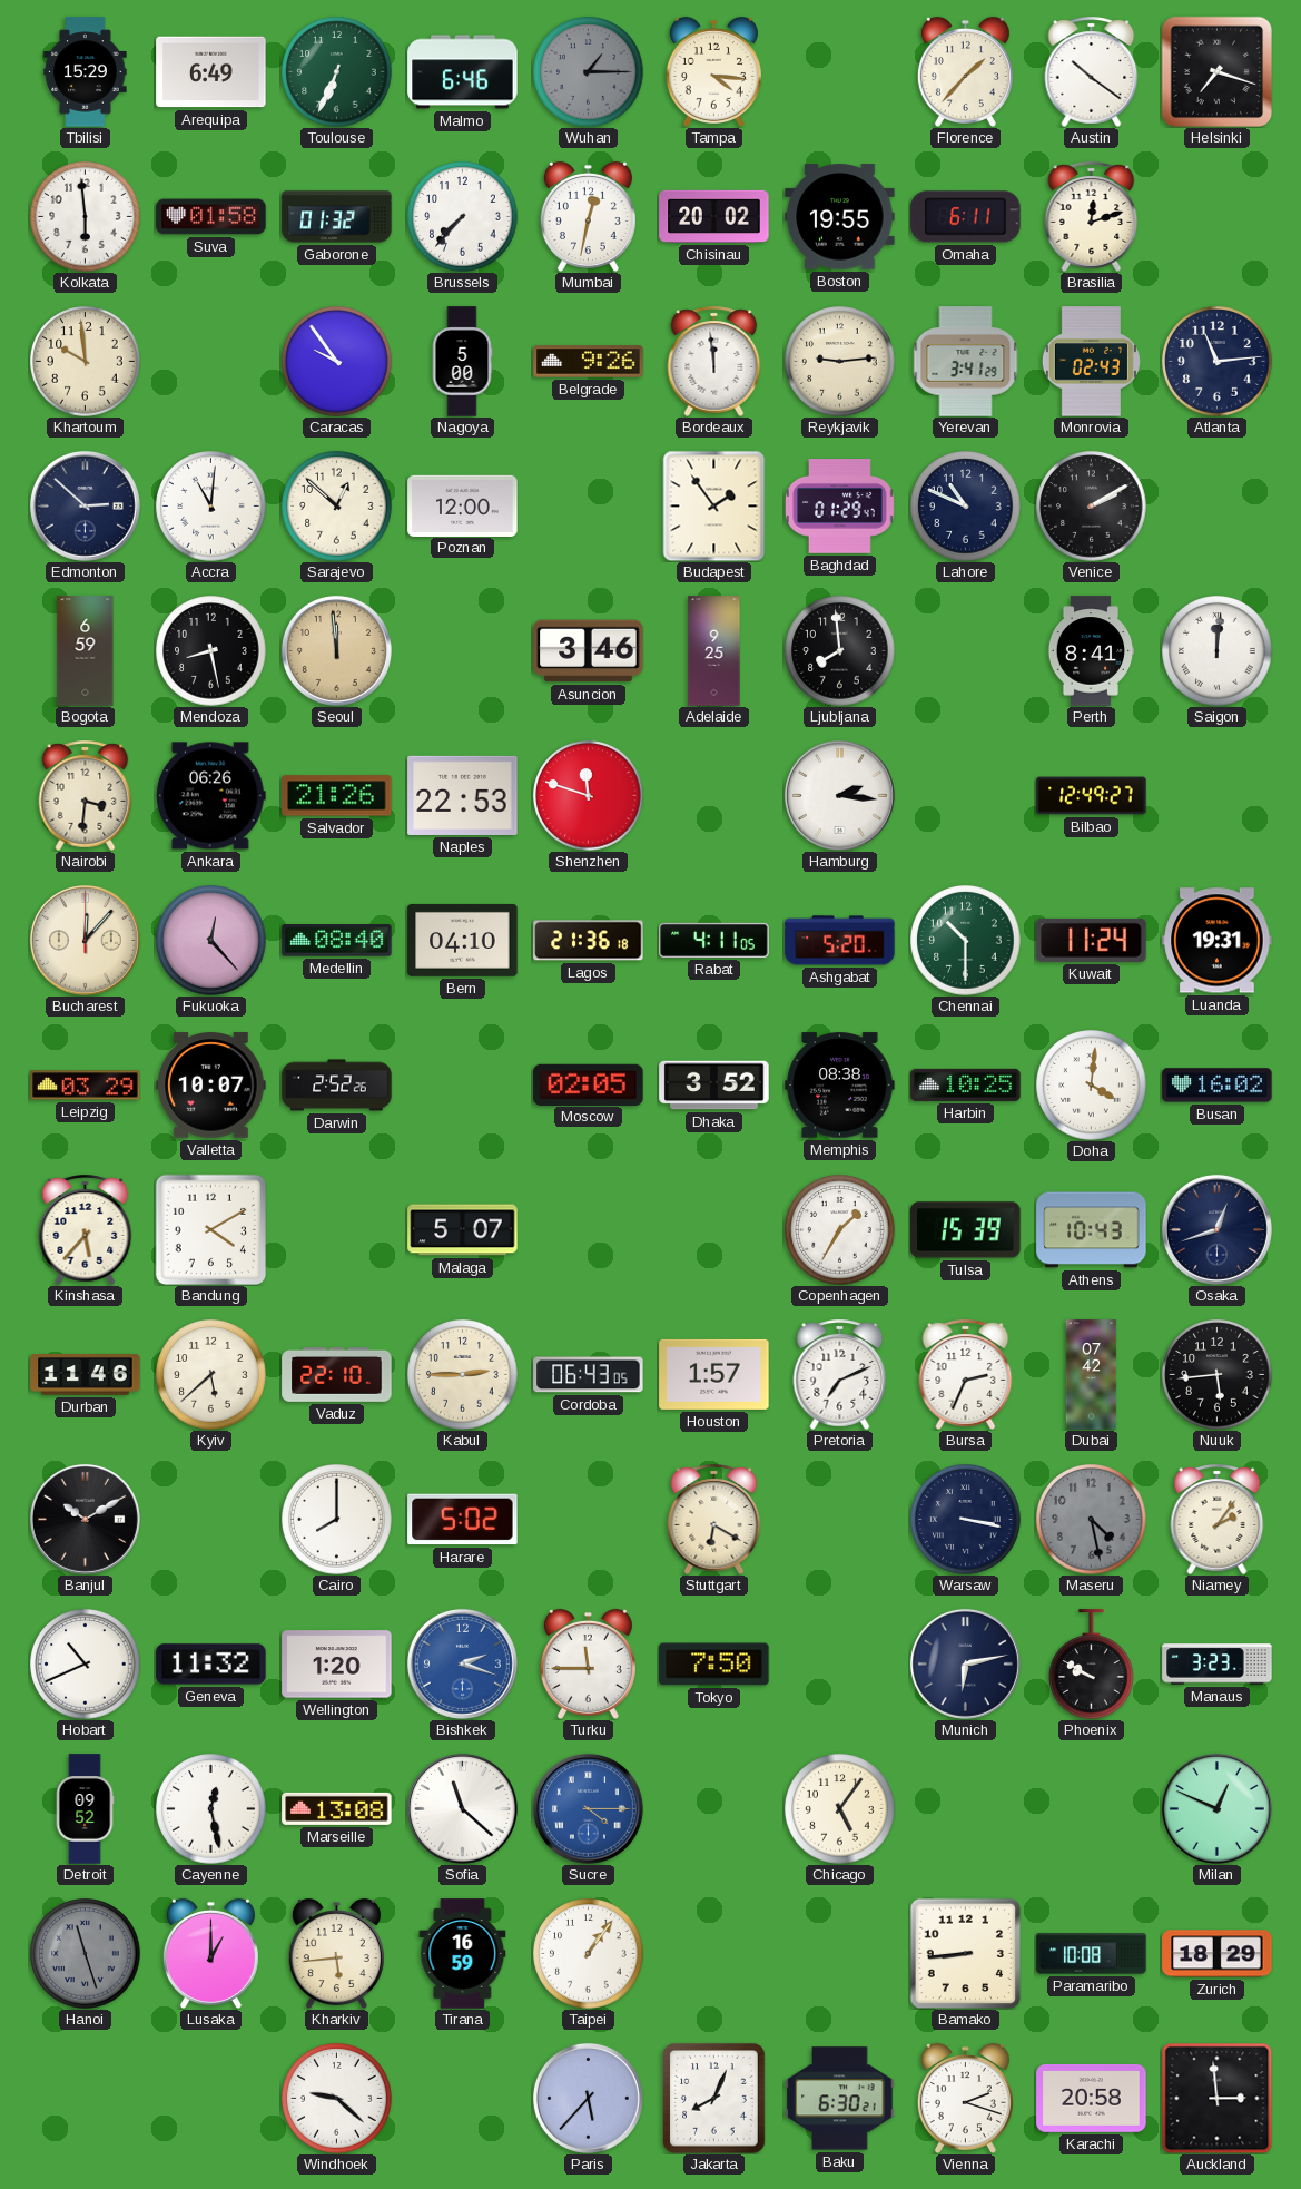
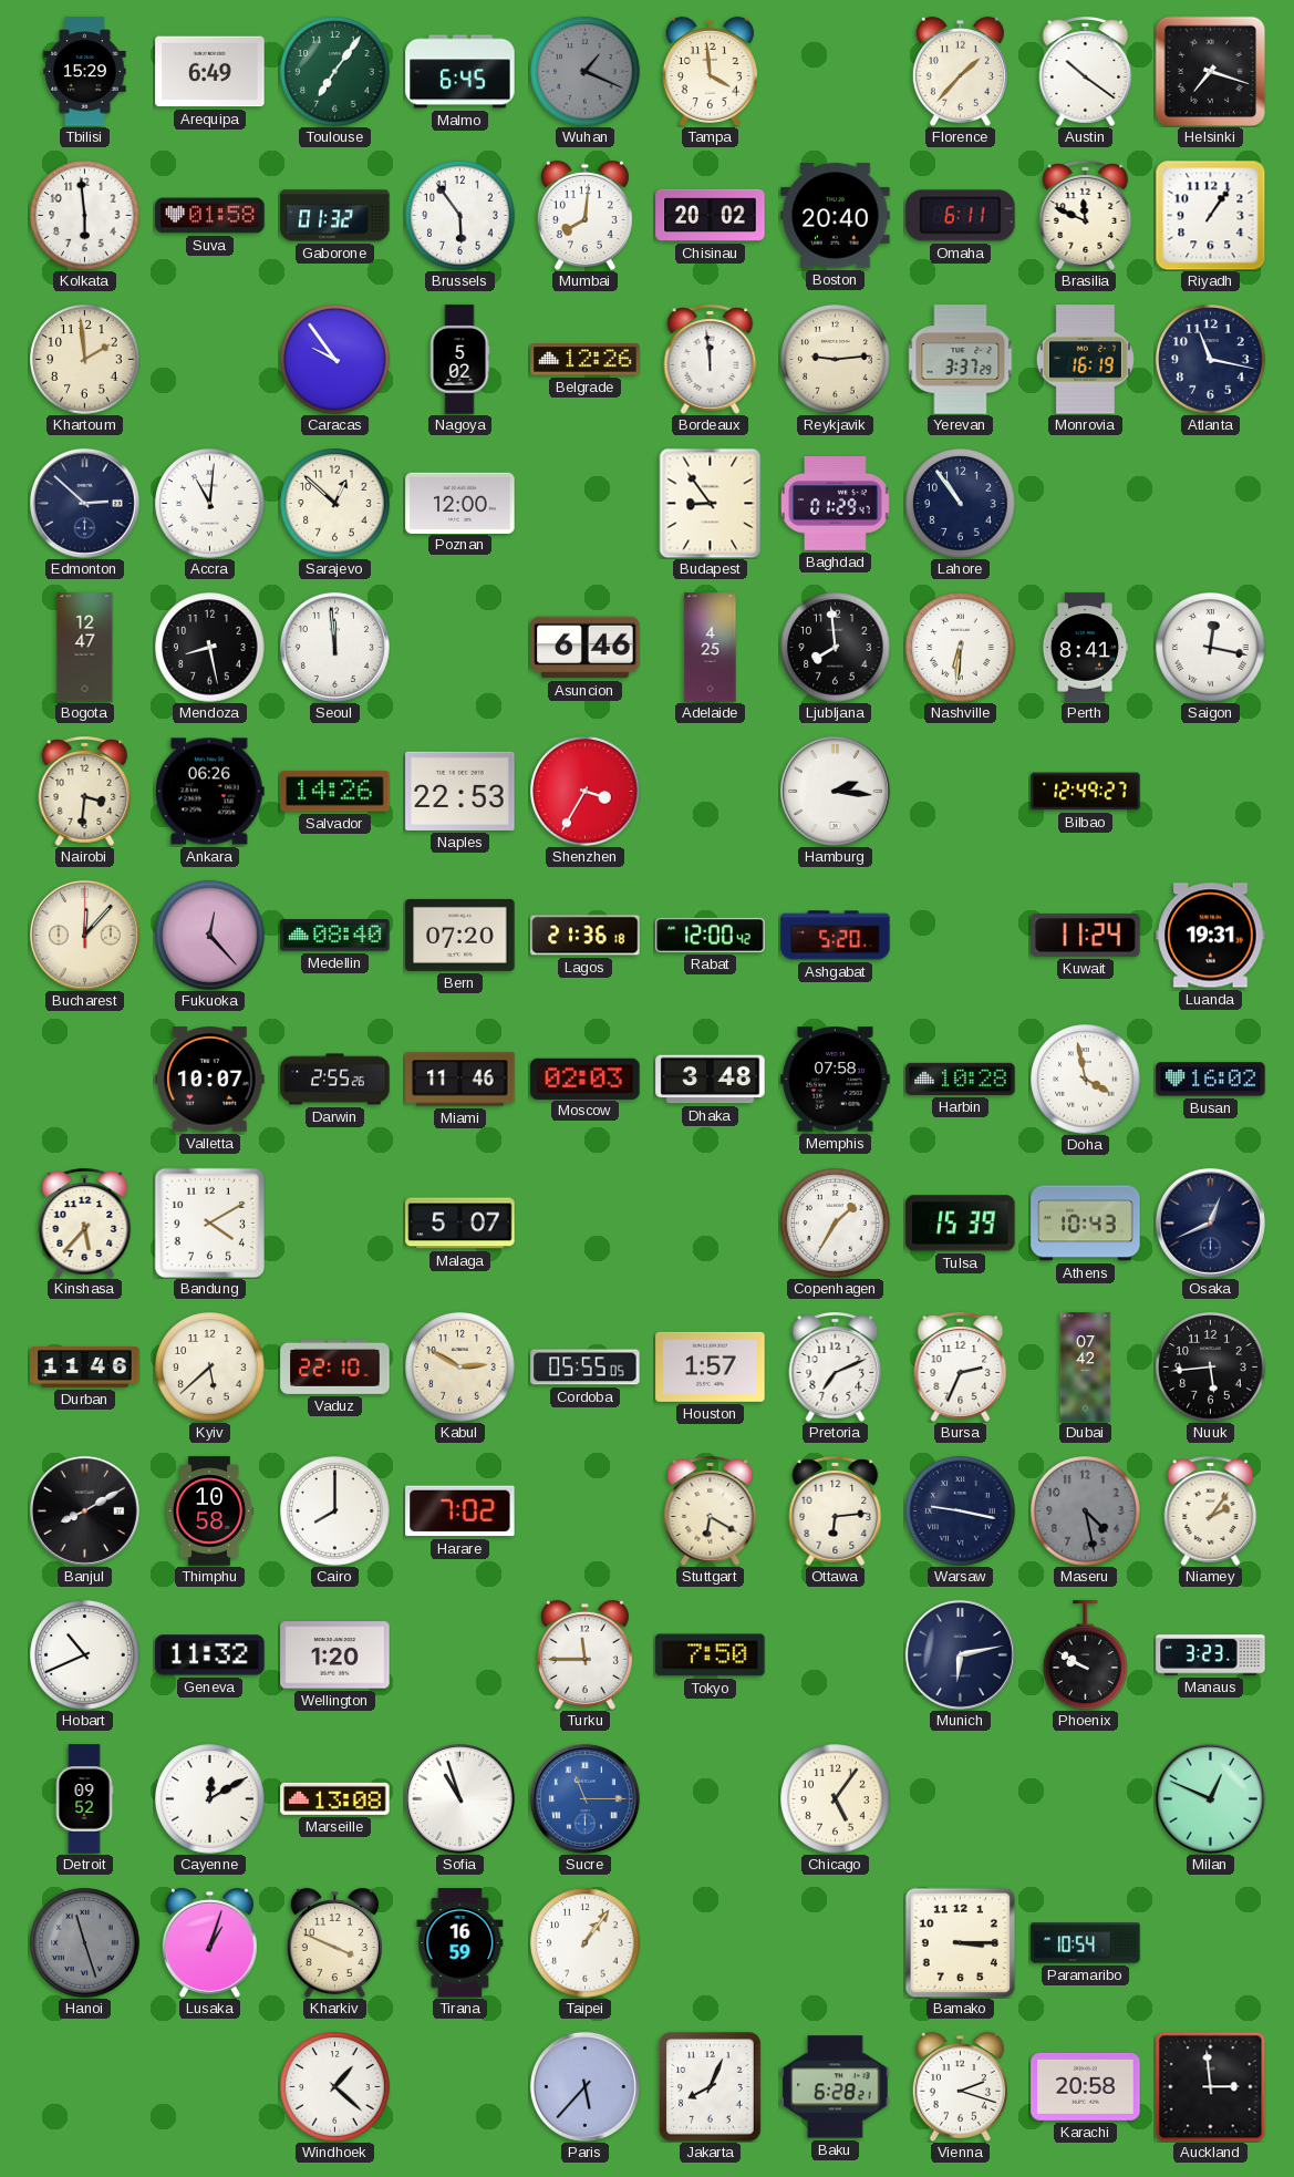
Toulouse: 6:34 -> 7:06 (335, 72)
Malmo: 6:46 -> 6:45 (460, 72)
Wuhan: 1:15 -> 1:19 (586, 72)
Tampa: 4:16 -> 3:59 (710, 71)
Brussels: 7:37 -> 5:54 (460, 216)
Mumbai: 12:32 -> 8:01 (584, 215)
Boston: 19:55 -> 20:40 (836, 216)
Brasilia: 12:12 -> 11:49 (1086, 215)
Riyadh: none -> 1:06 (1210, 215)
Khartoum: 9:59 -> 1:59 (85, 360)
Nagoya: 5:00 -> 5:02 (459, 360)
Belgrade: 9:26 -> 12:26 (586, 360)
Yerevan: 3:41 -> 3:37 (961, 360)
Monrovia: 02:43 -> 16:19 (1085, 360)
Atlanta: 11:14 -> 11:17 (1211, 360)
Budapest: 1:54 -> 8:54 (711, 503)
Lahore: 10:49 -> 10:54 (961, 504)
Venice: 2:10 -> none (1092, 507)
Bogota: 6:59 -> 12:47 (85, 648)
Seoul dial: champagne -> white (334, 647)
Asuncion: 3:46 -> 6:46 (586, 648)
Adelaide: 9:25 -> 4:25 (711, 648)
Nashville: none -> 6:31 (961, 648)
Saigon: 12:01 -> 12:17 (1211, 648)
Salvador: 21:26 -> 14:26 (335, 792)
Shenzhen: 11:48 -> 3:35 (586, 792)
Bern: 04:10 -> 07:20 (460, 935)
Rabat: 4:11 -> 12:00 (711, 935)
Chennai: 10:30 -> none (966, 941)
Leipzig: 03:29 -> none (86, 1086)
Darwin: 2:52 -> 2:55 (335, 1080)
Miami: none -> 11:46 (460, 1080)
Moscow: 02:05 -> 02:03 (586, 1079)
Dhaka: 3:52 -> 3:48 (711, 1080)
Memphis: 08:38 -> 07:58 (836, 1080)
Harbin: 10:25 -> 10:28 (961, 1079)
Doha: 4:01 -> 3:58 (1086, 1080)
Osaka: 12:42 -> 12:41 (1210, 1222)
Kabul: 2:45 -> 2:50 (460, 1368)
Cordoba: 06:43 -> 05:55 (586, 1368)
Banjul: 10:10 -> 8:10 (84, 1510)
Thimphu: none -> 10:58 (209, 1511)
Harare: 5:02 -> 7:02 (460, 1511)
Ottawa: none -> 6:14 (836, 1510)
Warsaw: 3:17 -> 9:17 (961, 1511)
Bishkek: 2:18 -> none (462, 1663)
Cayenne: 12:28 -> 12:10 (210, 1799)
Sofia: 11:22 -> 10:57 (459, 1798)
Sucre: 4:15 -> 11:15 (584, 1798)
Lusaka: 1:00 -> 1:03 (209, 1942)
Kharkiv: 5:44 -> 3:49 (334, 1942)
Bamako: 8:44 -> 3:15 (960, 1942)
Paramaribo: 10:08 -> 10:54 (1086, 1943)
Zurich: 18:29 -> none (1218, 1954)
Windhoek: 9:22 -> 1:22 (335, 2087)
Baku: 6:30 -> 6:28 (836, 2087)
